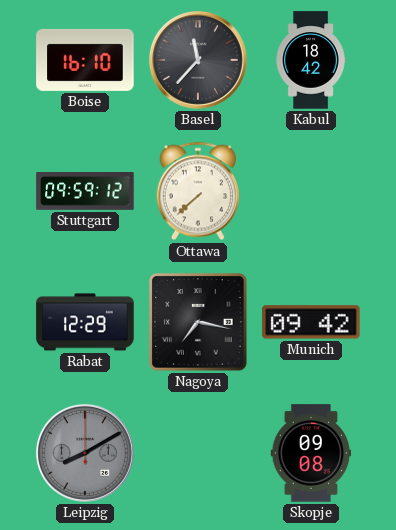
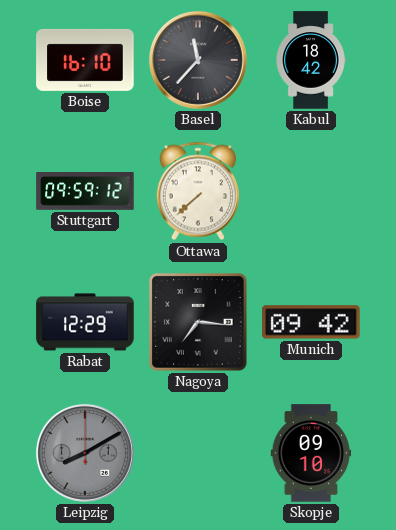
Nagoya: 7:17 -> 7:16 (198, 322)
Skopje: 09:08 -> 09:10 (311, 453)
